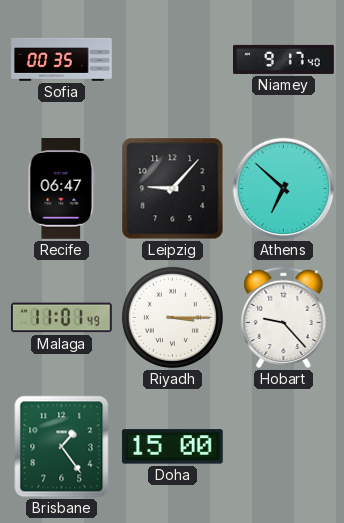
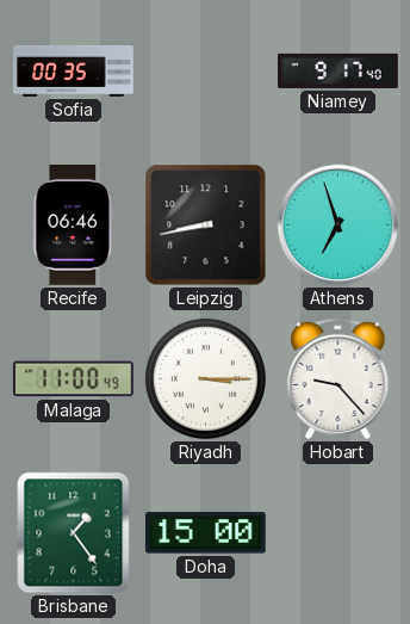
Recife: 06:47 -> 06:46 (74, 225)
Leipzig: 9:07 -> 8:43 (206, 225)
Athens: 6:52 -> 6:57 (338, 225)
Malaga: 11:01 -> 11:00 (74, 379)
